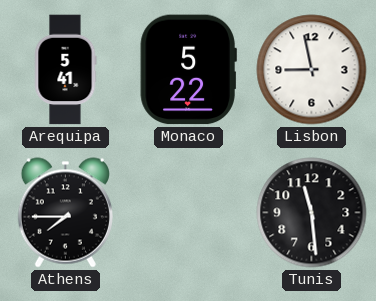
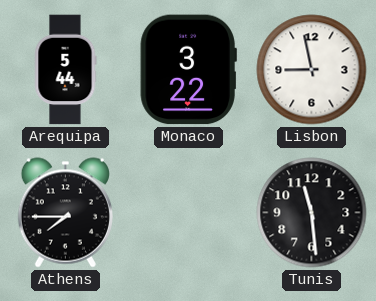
Arequipa: 5:41 -> 5:44 (65, 70)
Monaco: 5:22 -> 3:22 (188, 70)
